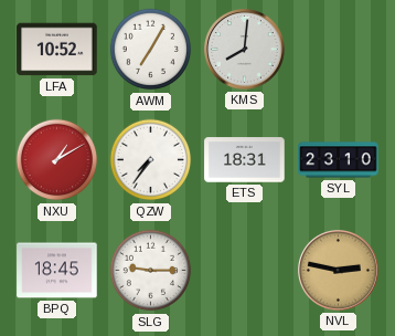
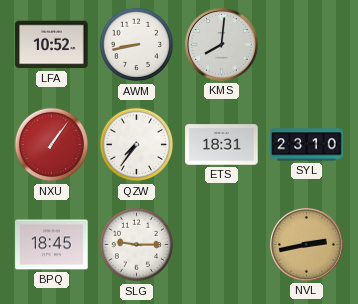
AWM: 7:05 -> 8:43 (137, 45)
NXU: 1:10 -> 1:06 (52, 145)
NVL: 2:47 -> 2:43 (307, 245)
